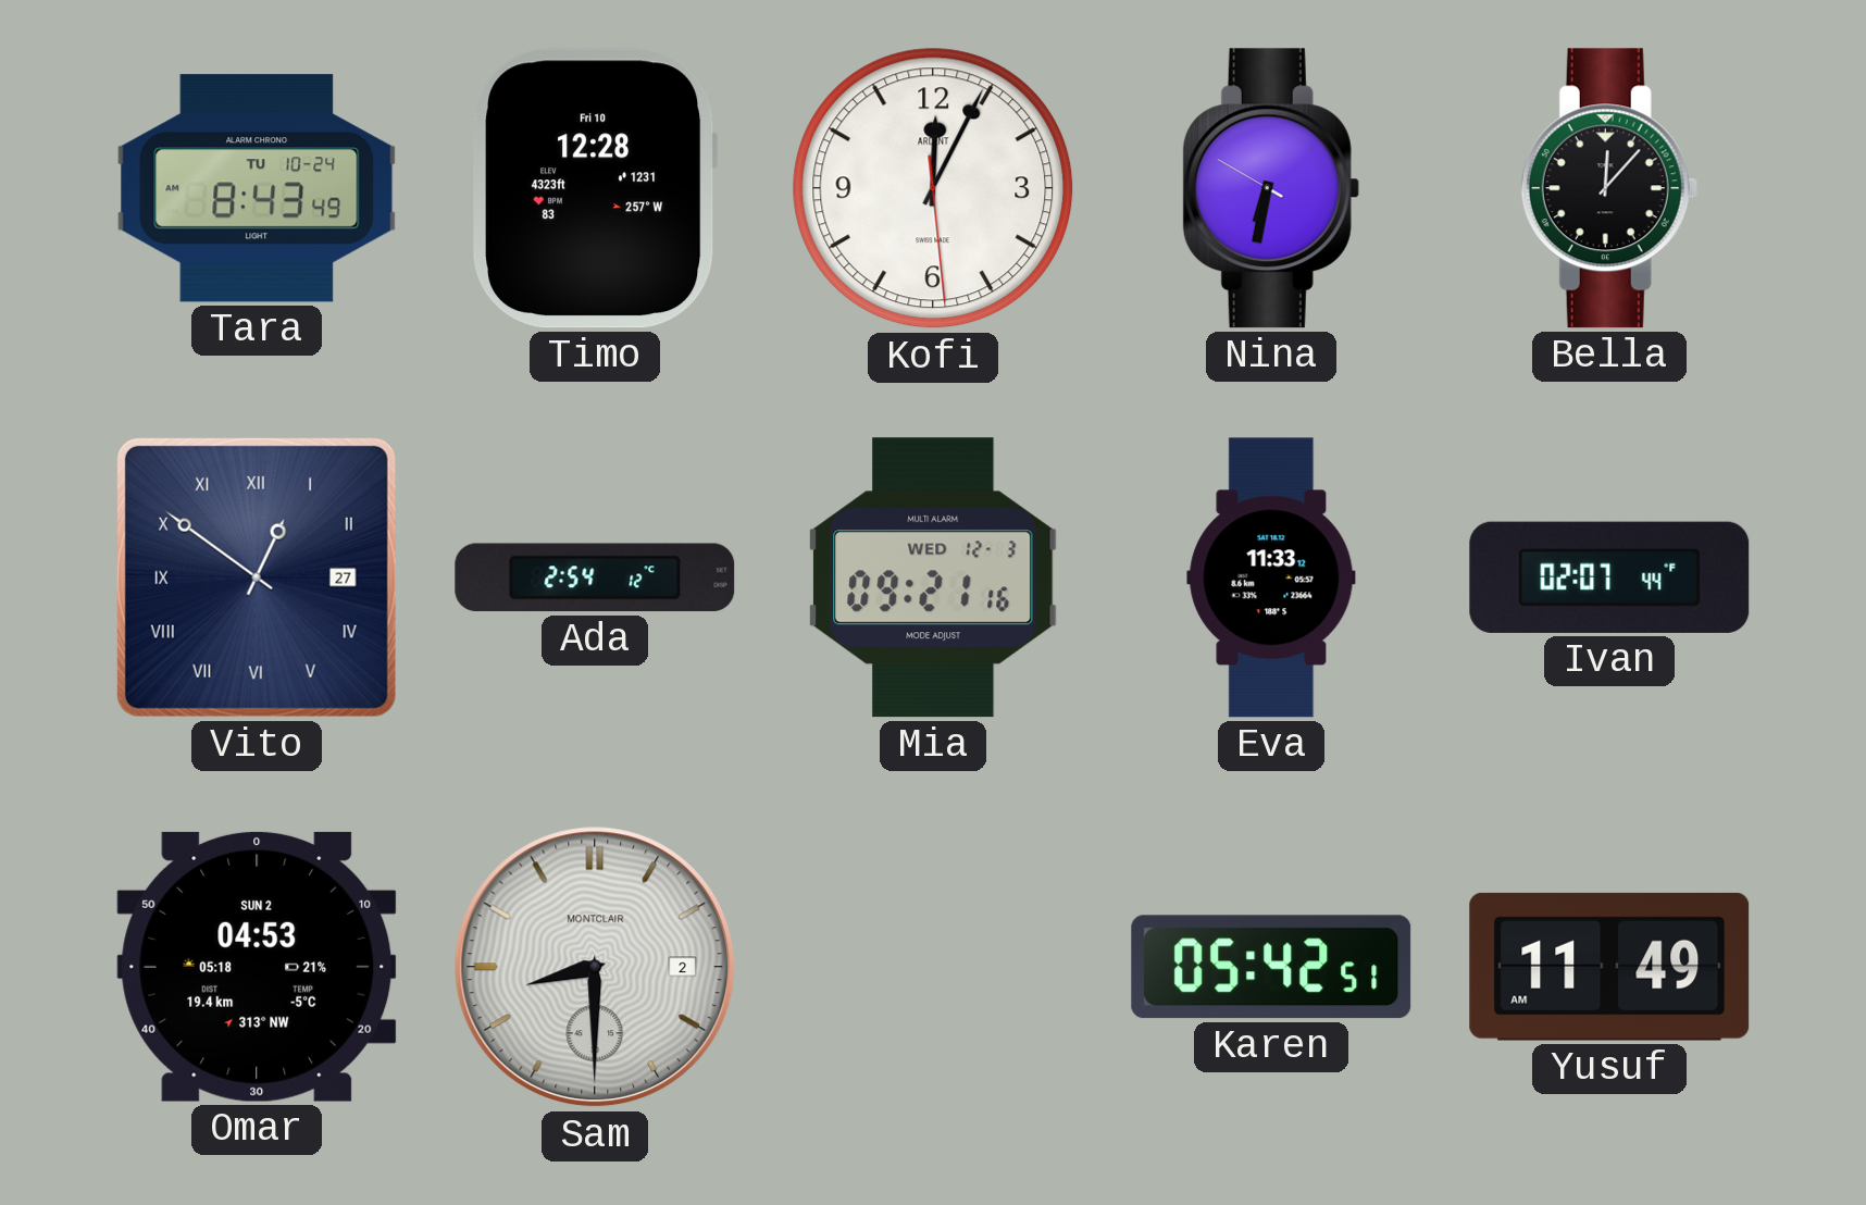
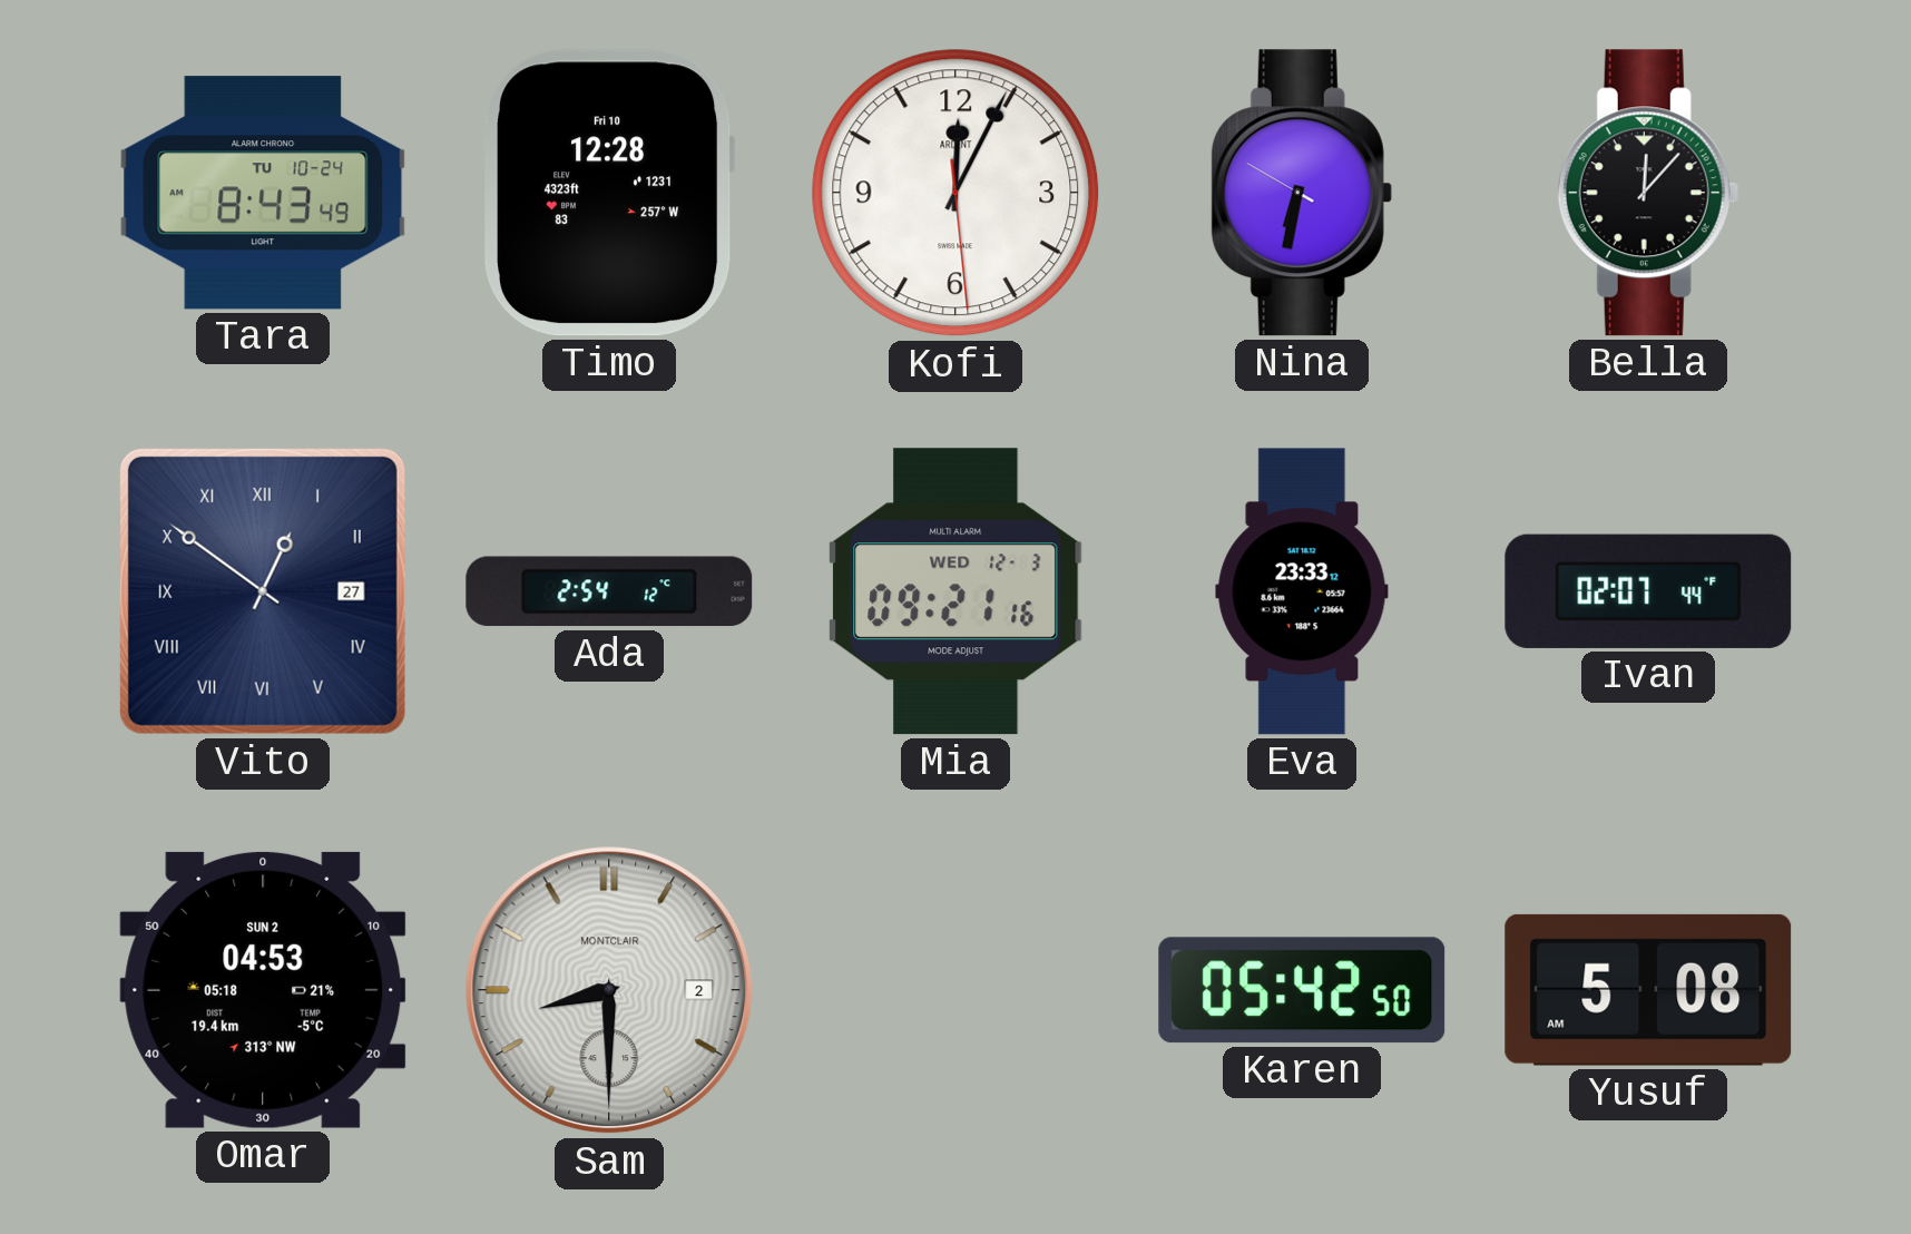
Eva: 11:33 -> 23:33 (1302, 591)
Karen: 05:42:51 -> 05:42:50 (1302, 990)
Yusuf: 11:49 -> 5:08 (1648, 990)
